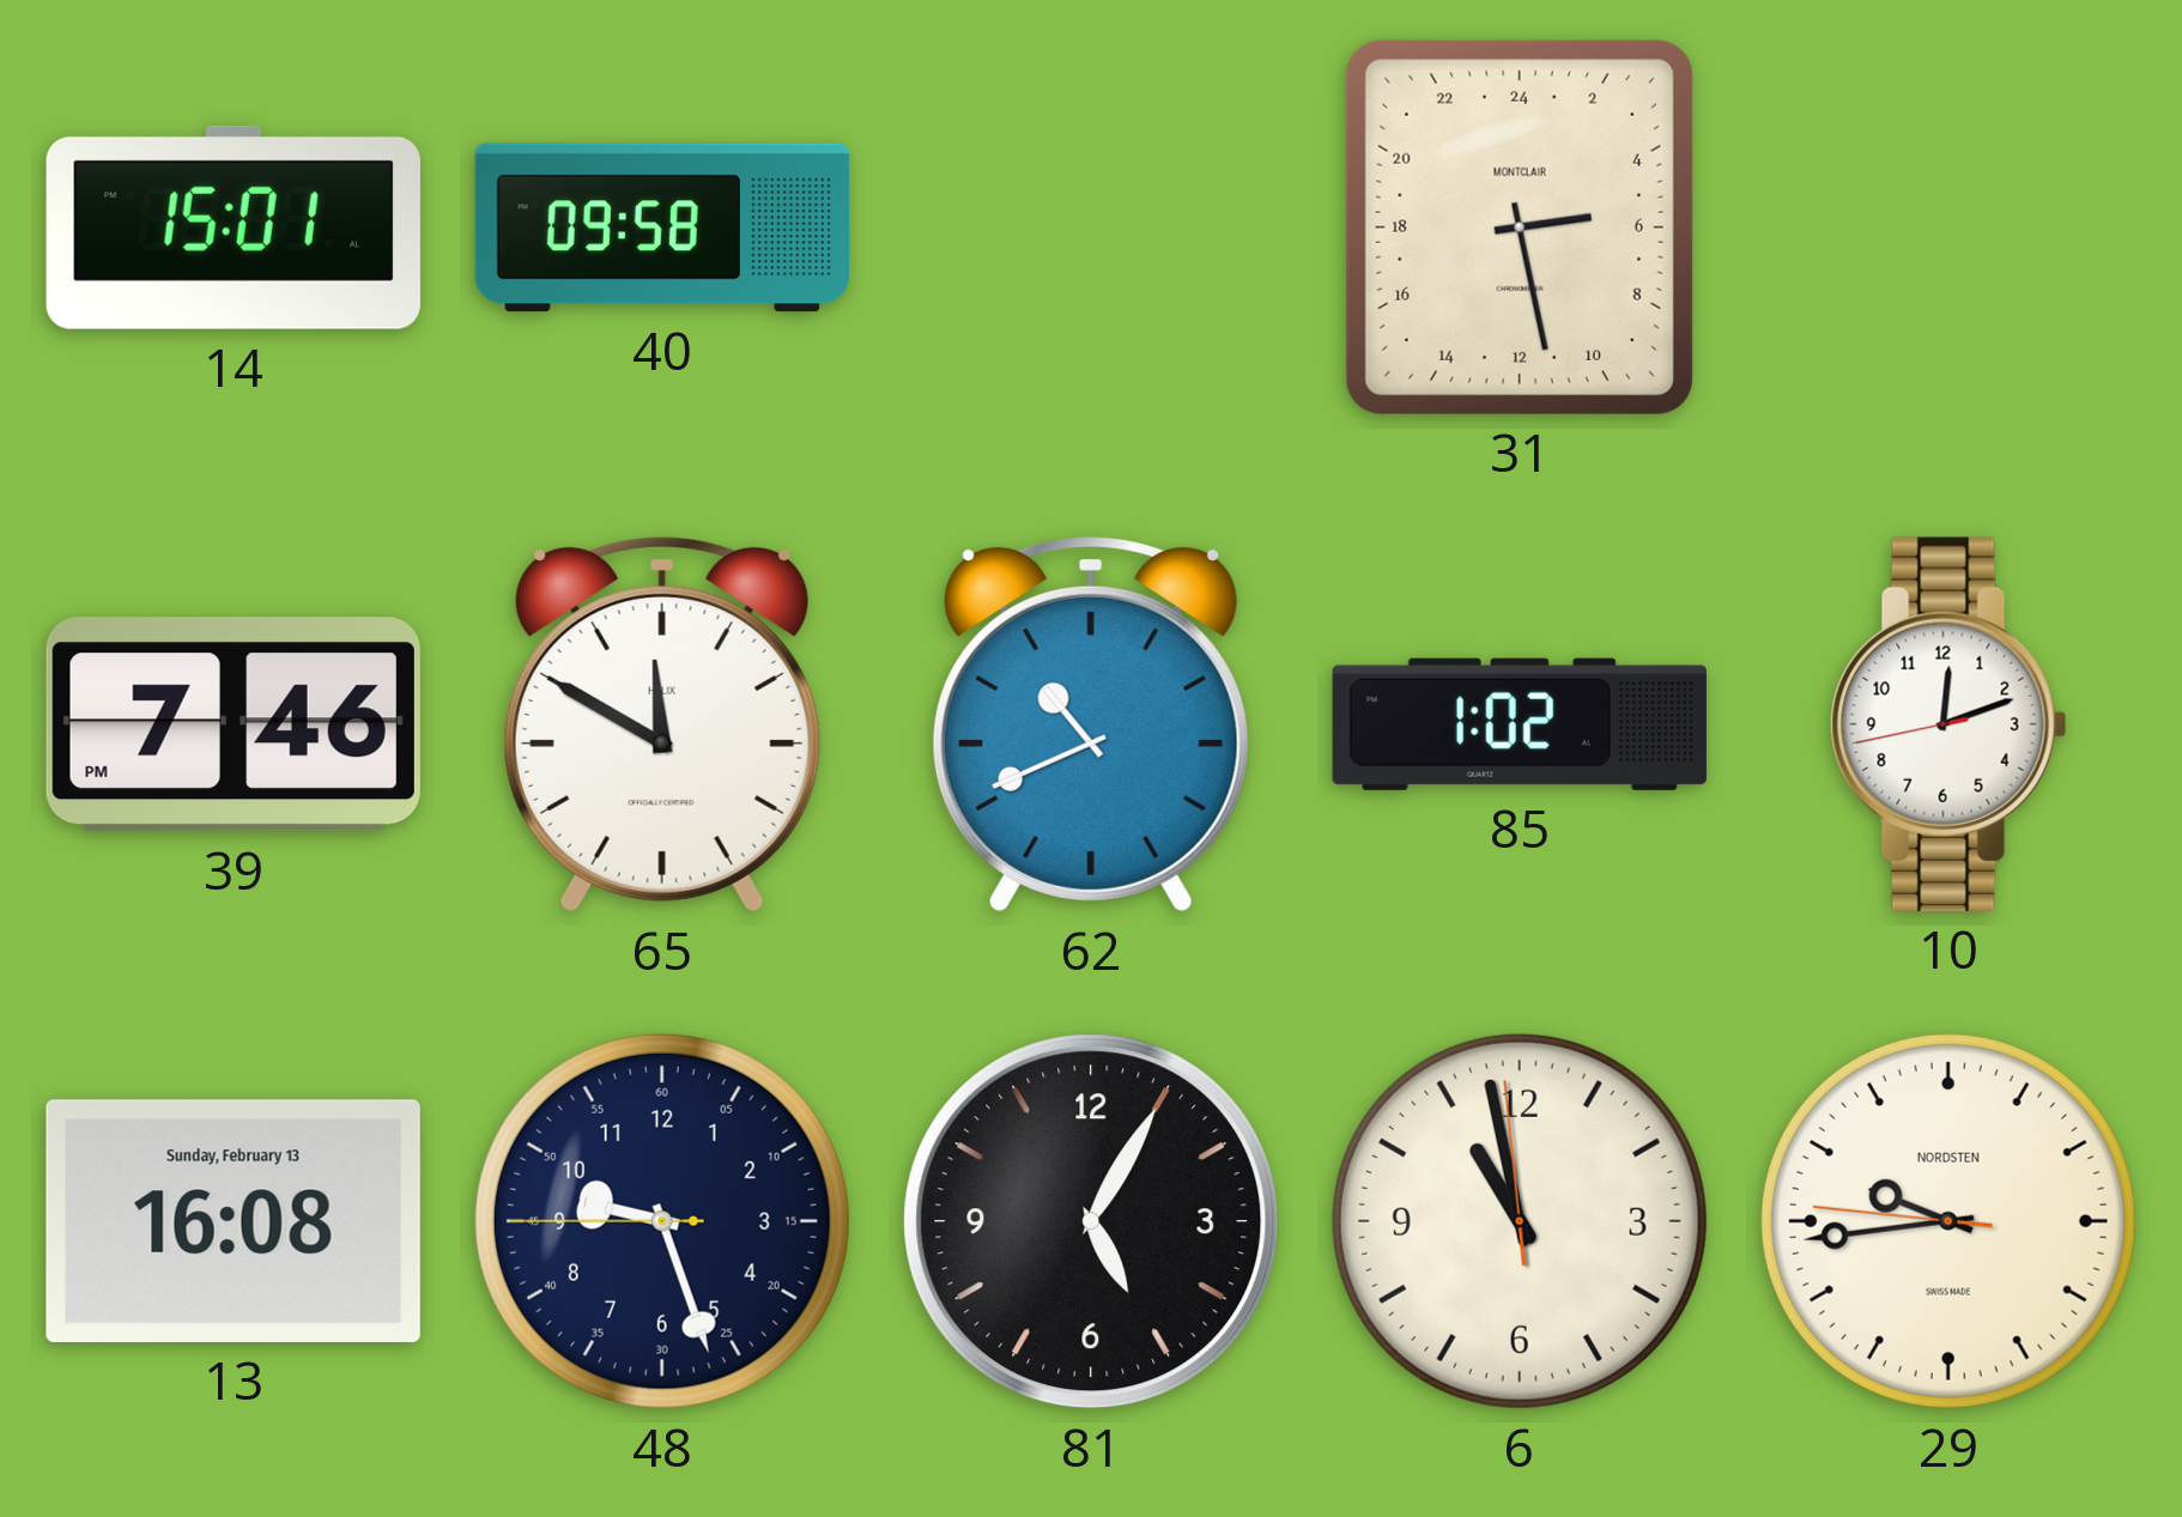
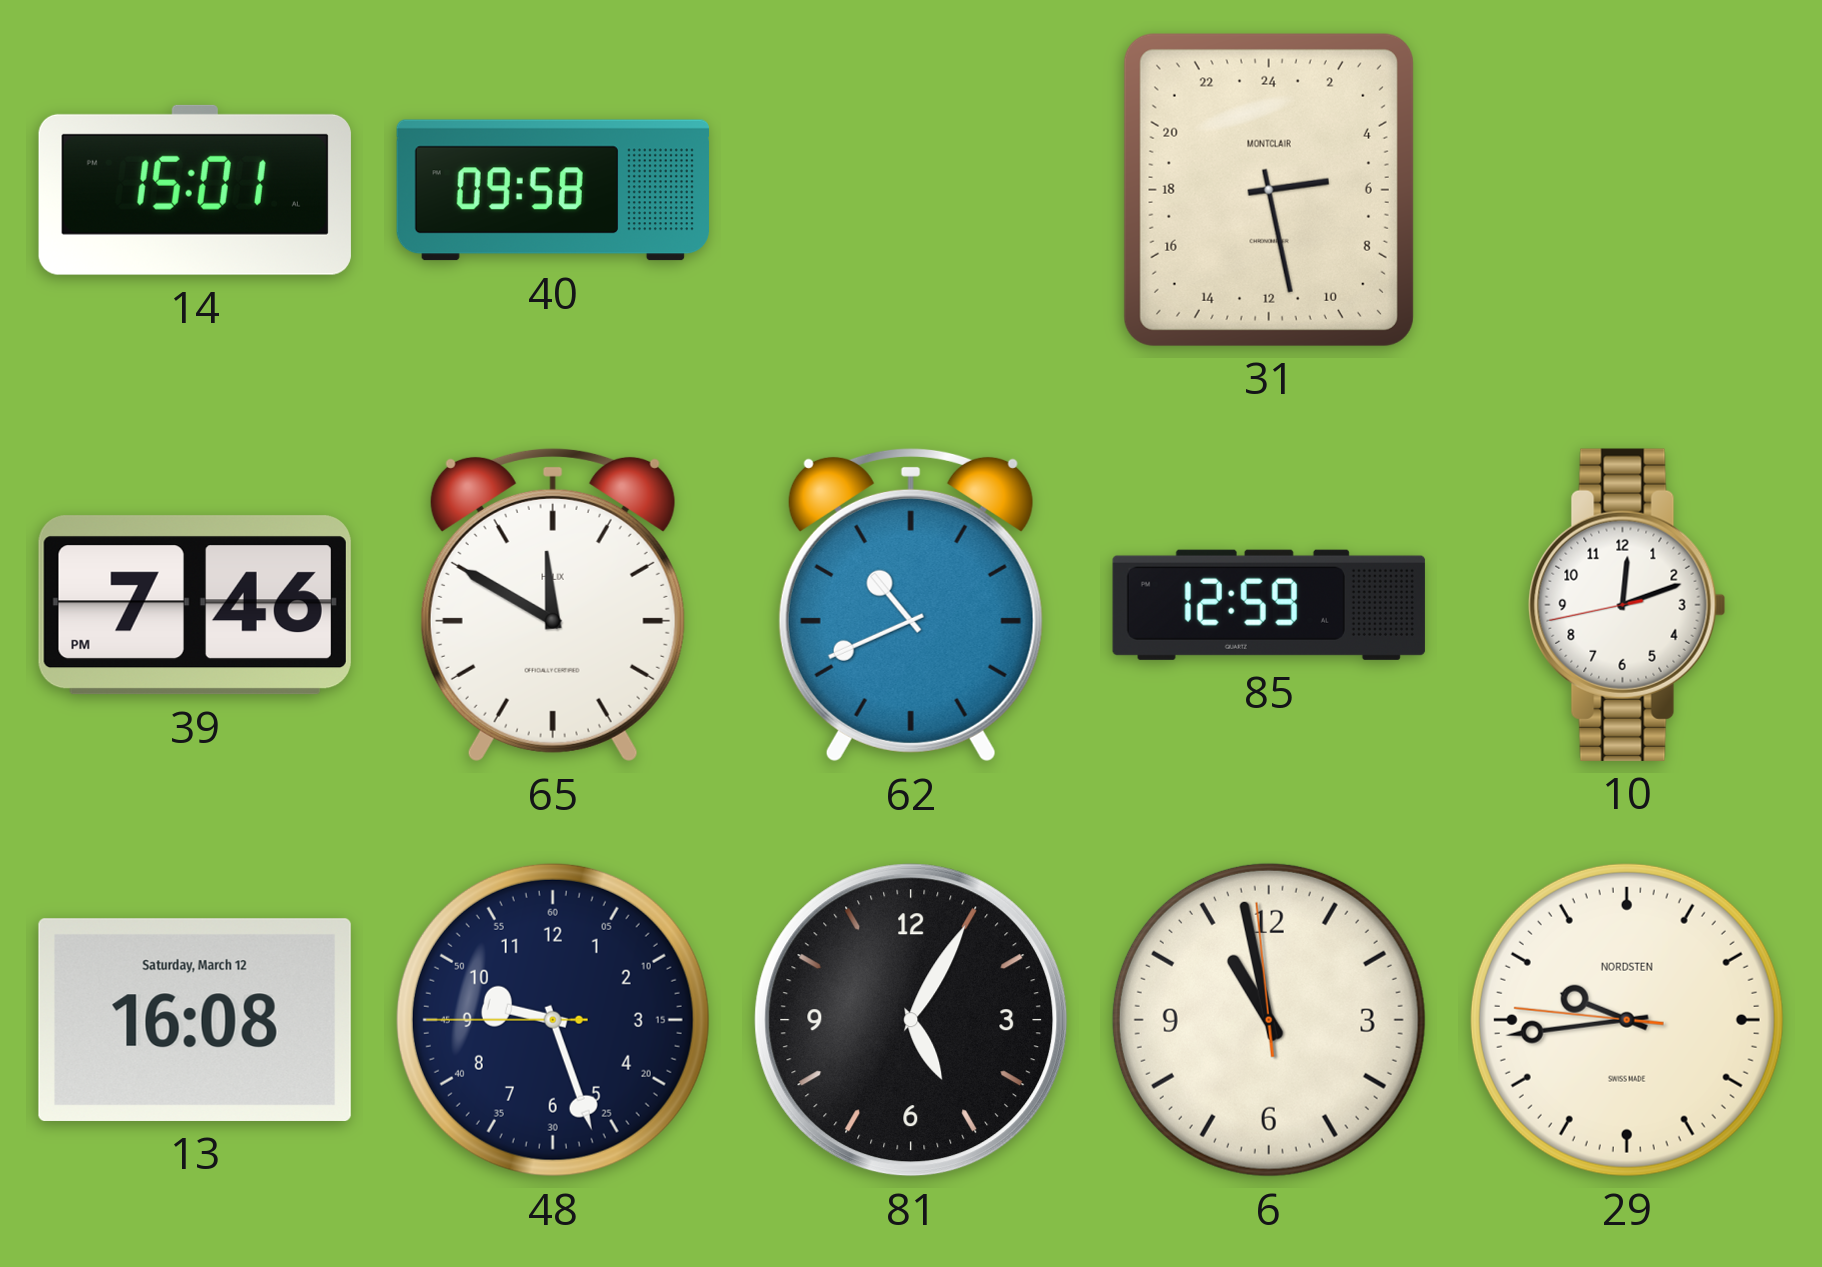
85: 1:02 -> 12:59 (1269, 605)
13 date: Sunday, February 13 -> Saturday, March 12 (195, 1020)
